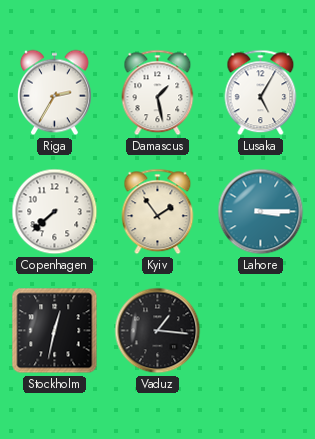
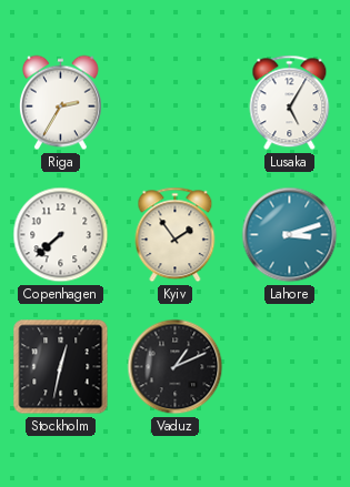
Damascus: 1:28 -> none (158, 93)
Lahore: 3:15 -> 3:12 (290, 235)
Vaduz: 1:16 -> 1:11 (176, 367)
